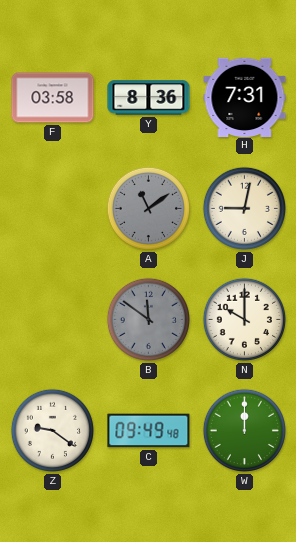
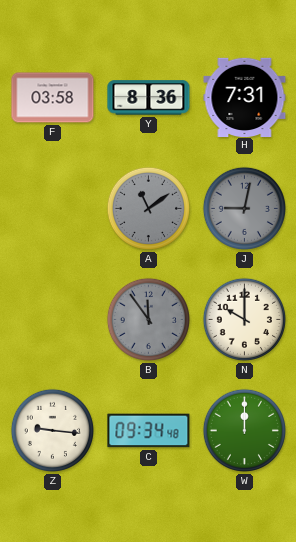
J dial: cream -> grey (244, 208)
B: 11:51 -> 11:54 (148, 319)
Z: 9:21 -> 9:16 (52, 430)
C: 09:49 -> 09:34 (149, 431)
